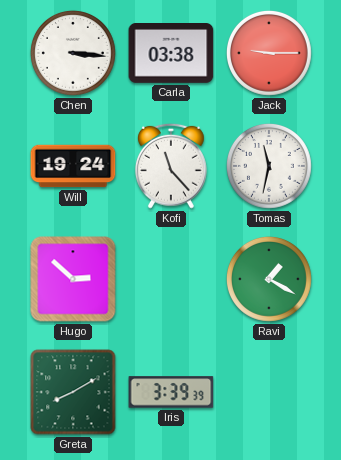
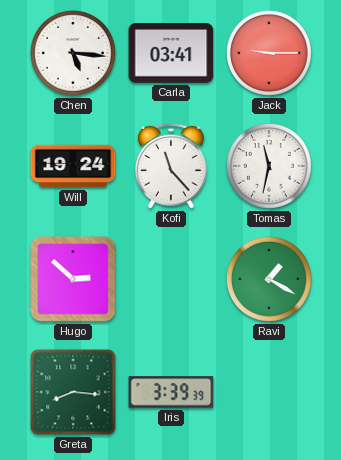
Chen: 3:16 -> 5:16 (73, 53)
Carla: 03:38 -> 03:41 (171, 54)
Greta: 8:10 -> 8:16 (73, 392)
